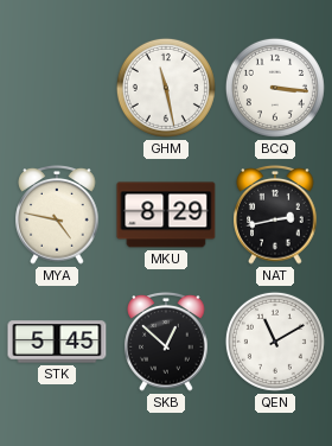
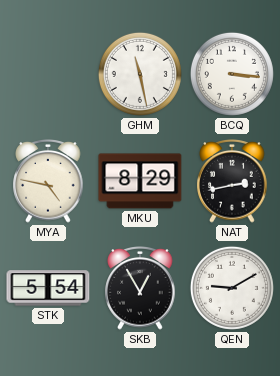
STK: 5:45 -> 5:54 (48, 288)
SKB: 12:52 -> 12:55 (140, 288)
QEN: 11:10 -> 9:10 (232, 288)
